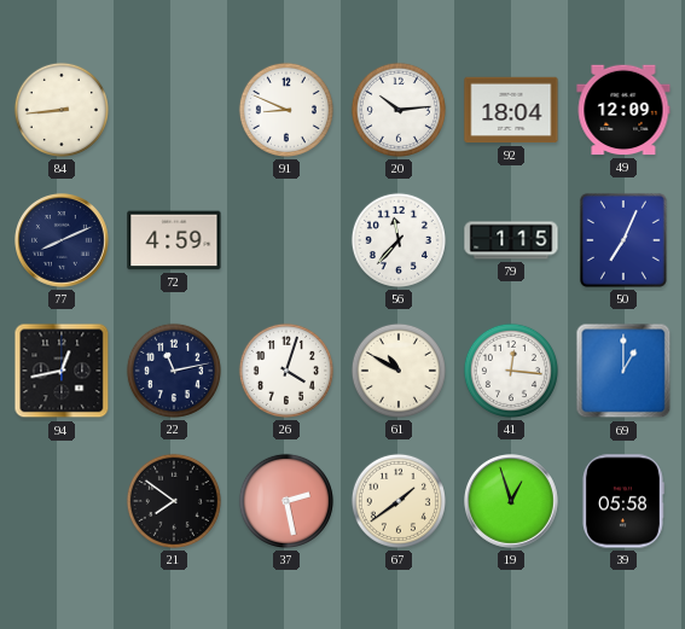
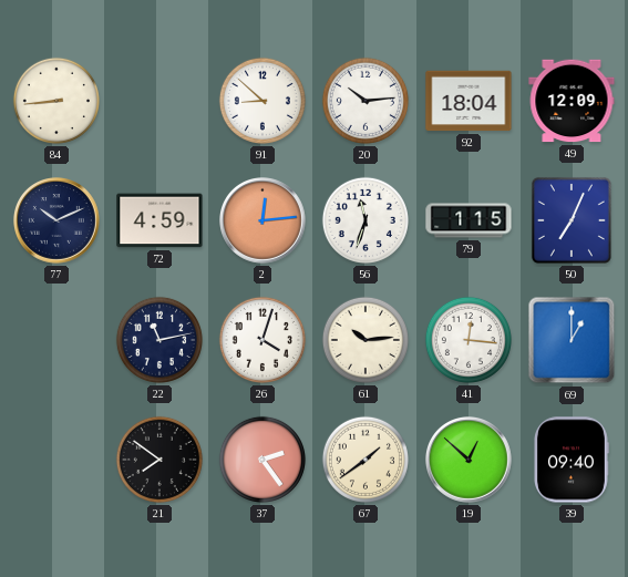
91: 8:49 -> 8:52 (262, 101)
77: 8:11 -> 10:11 (58, 221)
2: none -> 12:14 (264, 221)
56: 11:37 -> 11:33 (366, 220)
94: 12:43 -> none (62, 371)
61: 10:50 -> 10:14 (366, 340)
37: 2:28 -> 2:24 (262, 460)
19: 12:57 -> 12:52 (470, 461)
39: 05:58 -> 09:40 (572, 460)
